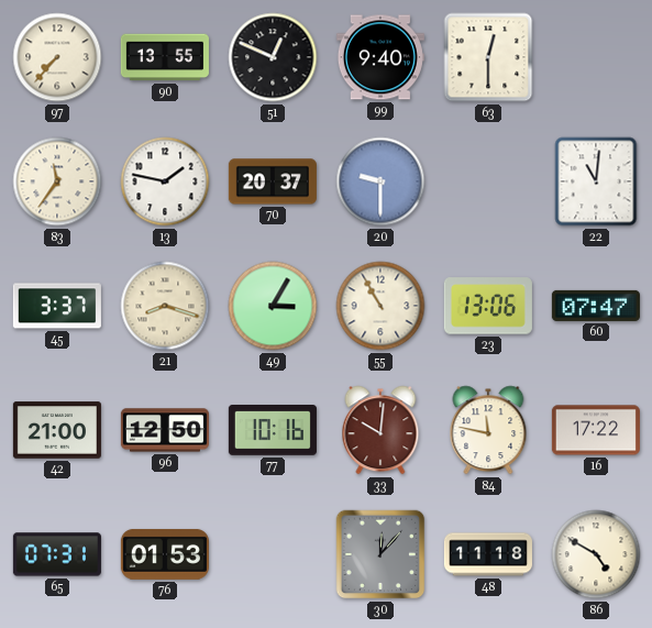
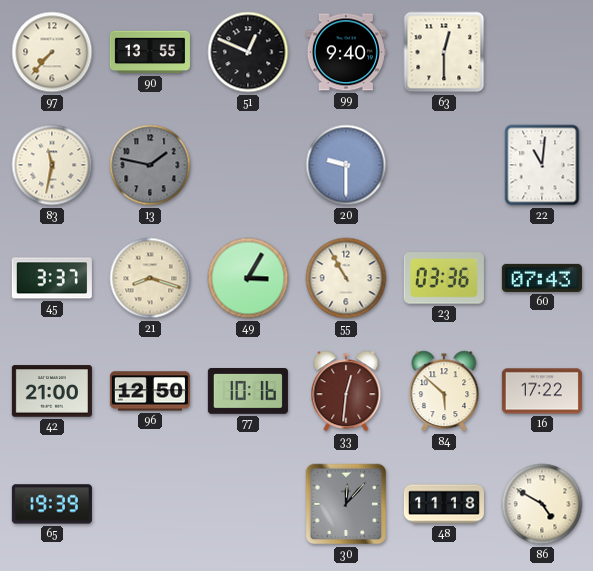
83: 11:36 -> 11:32 (52, 165)
13 dial: white -> grey (150, 165)
70: 20:37 -> none (273, 181)
23: 13:06 -> 03:36 (444, 278)
60: 07:47 -> 07:43 (542, 278)
33: 10:01 -> 12:31 (346, 391)
84: 11:47 -> 5:52 (444, 391)
65: 07:31 -> 19:39 (52, 504)
76: 01:53 -> none (165, 554)
